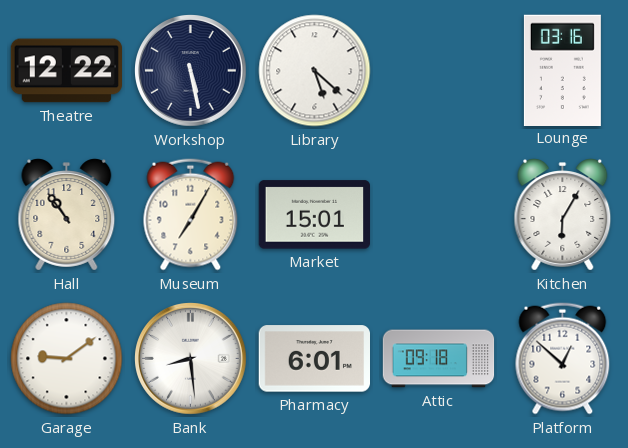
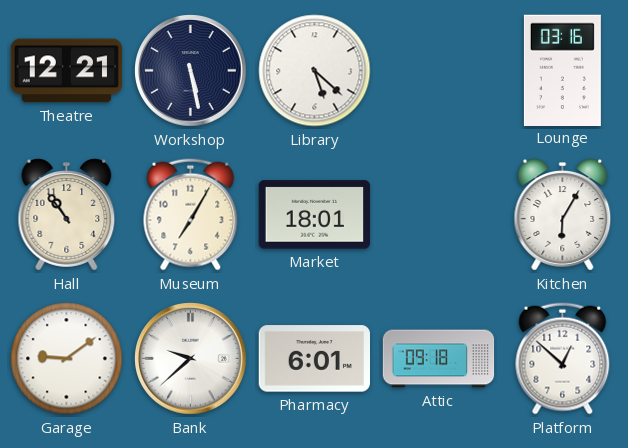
Theatre: 12:22 -> 12:21 (67, 71)
Market: 15:01 -> 18:01 (314, 215)
Bank: 8:29 -> 9:38 (191, 359)
